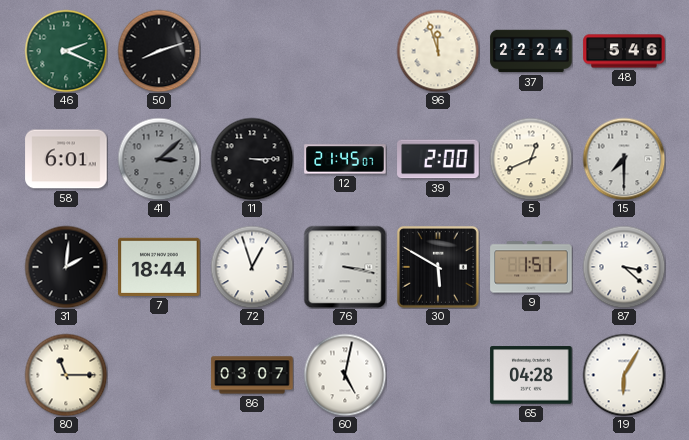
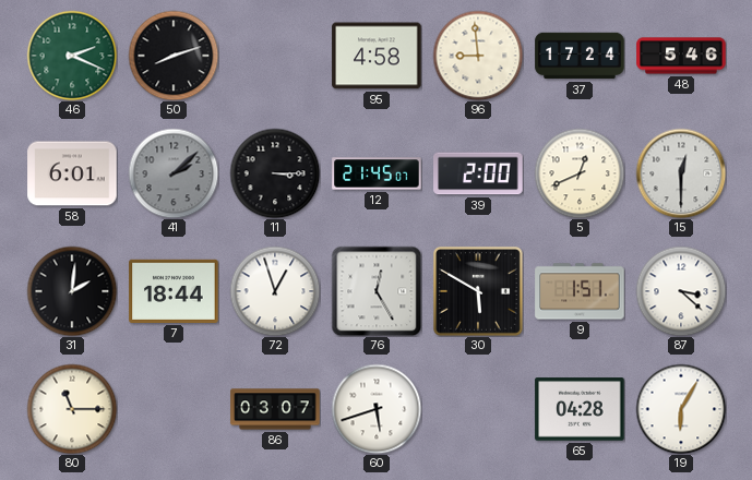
95: none -> 4:58 (377, 56)
96: 11:57 -> 8:59 (478, 56)
37: 22:24 -> 17:24 (580, 56)
41: 3:08 -> 2:08 (174, 173)
15: 7:30 -> 12:30 (681, 173)
76: 3:17 -> 12:25 (377, 291)
60: 5:02 -> 5:42 (377, 409)
